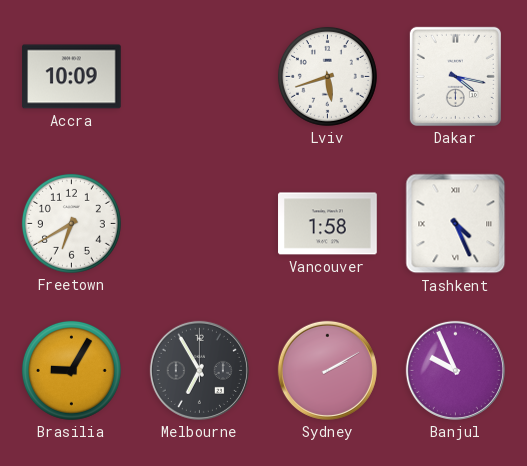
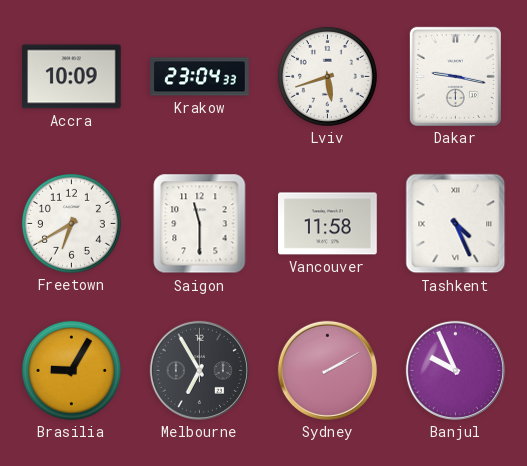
Krakow: none -> 23:04 (200, 77)
Dakar: 4:17 -> 9:17 (455, 76)
Saigon: none -> 11:30 (200, 224)
Vancouver: 1:58 -> 11:58 (328, 224)
